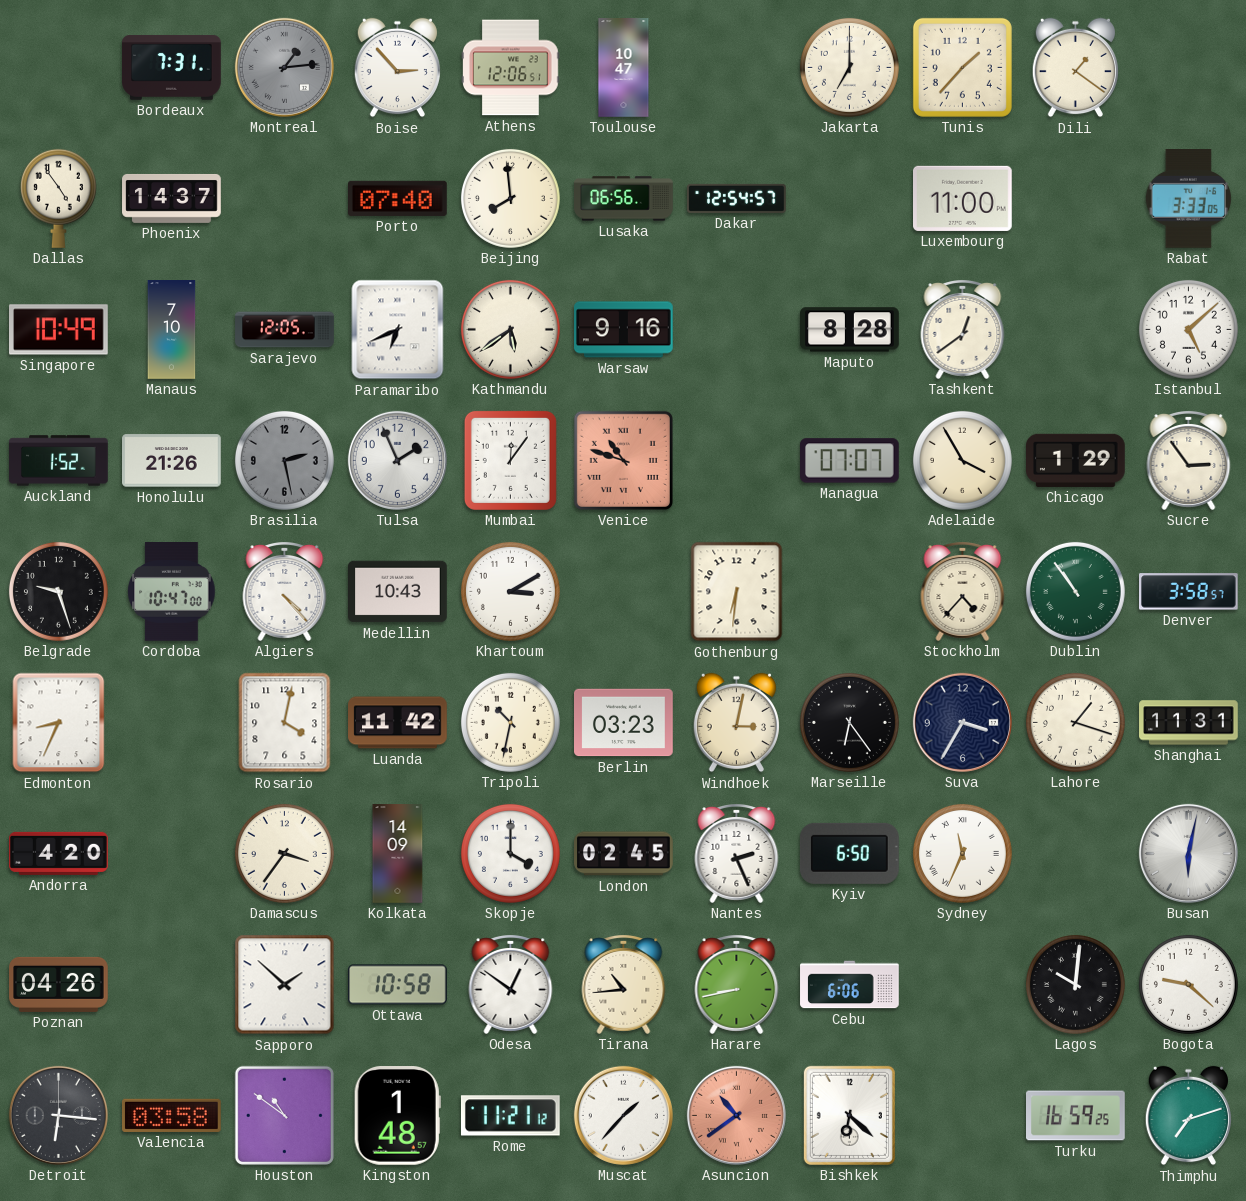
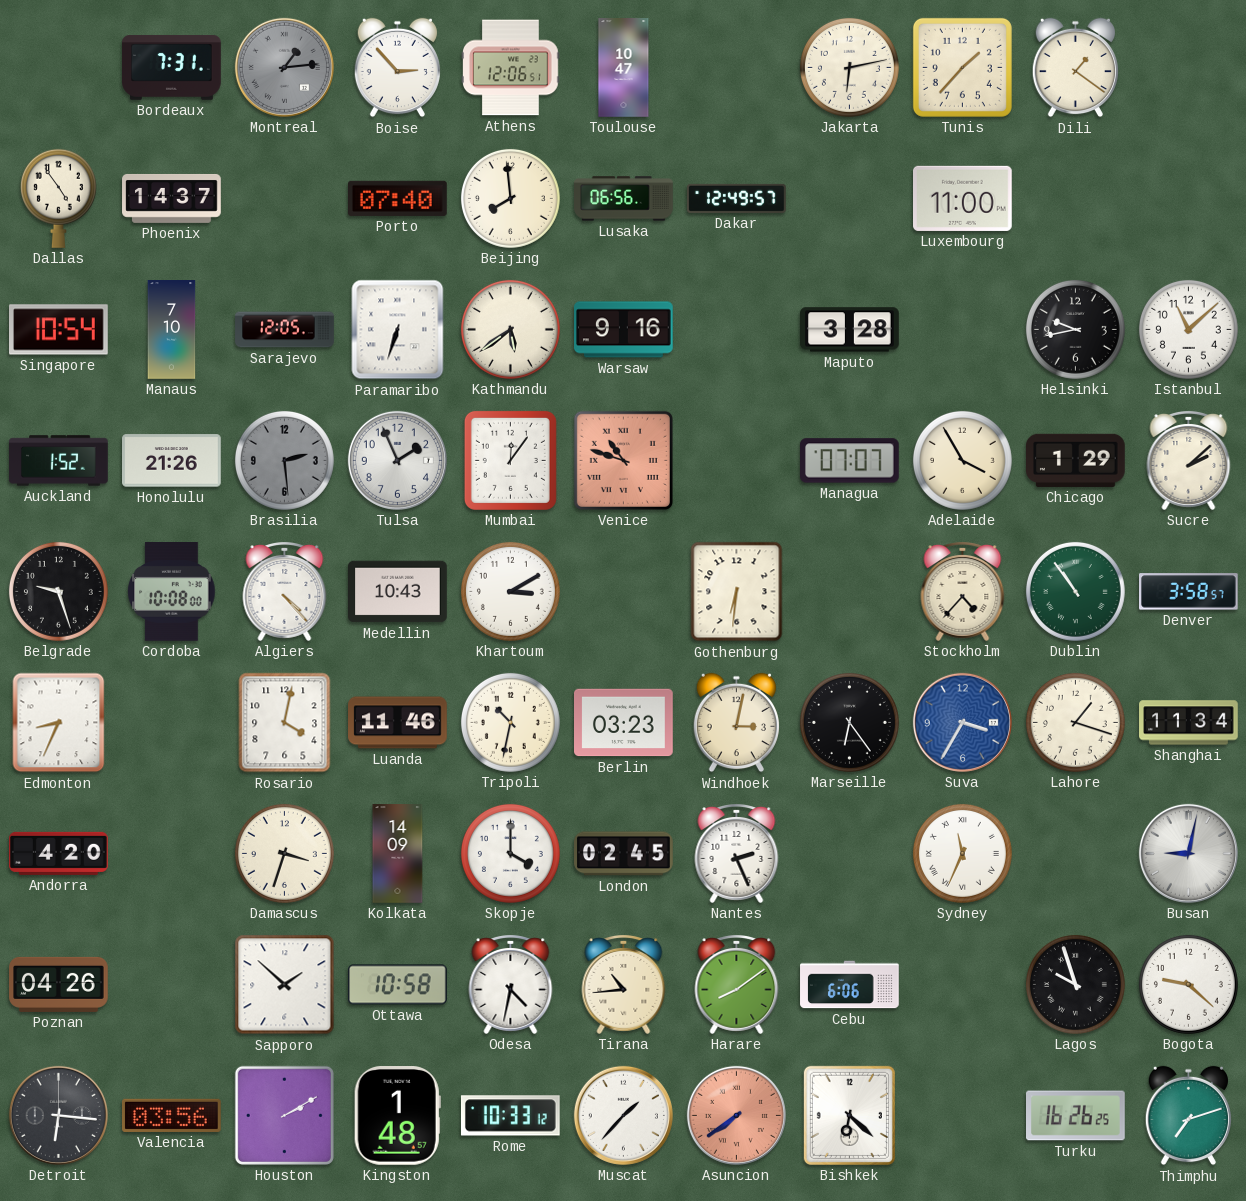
Jakarta: 7:00 -> 6:13 (849, 67)
Dakar: 12:54 -> 12:49 (737, 198)
Rabat: 3:33 -> none (1188, 199)
Singapore: 10:49 -> 10:54 (59, 330)
Paramaribo: 6:41 -> 6:33 (398, 330)
Maputo: 8:28 -> 3:28 (850, 330)
Tashkent: 12:39 -> none (963, 330)
Helsinki: none -> 9:43 (1075, 329)
Istanbul: 5:08 -> 11:08 (1188, 329)
Brasilia: 2:28 -> 2:29 (284, 460)
Sucre: 2:54 -> 2:08 (1189, 461)
Cordoba: 10:47 -> 10:08 (172, 592)
Luanda: 11:42 -> 11:46 (398, 723)
Suva dial: navy -> blue (962, 722)
Shanghai: 11:31 -> 11:34 (1189, 723)
Damascus: 3:36 -> 3:33 (284, 853)
Kyiv: 6:50 -> none (849, 853)
Busan: 6:02 -> 9:02 (1188, 853)
Odesa: 12:51 -> 4:32 (511, 985)
Harare: 8:43 -> 8:09 (737, 985)
Lagos: 10:01 -> 9:57 (1075, 984)
Valencia: 03:58 -> 03:56 (172, 1115)
Houston: 10:51 -> 2:10 (284, 1115)
Rome: 11:21 -> 10:33 (510, 1116)
Asuncion: 10:39 -> 7:39 (736, 1115)
Turku: 16:59 -> 16:26 (1076, 1116)
